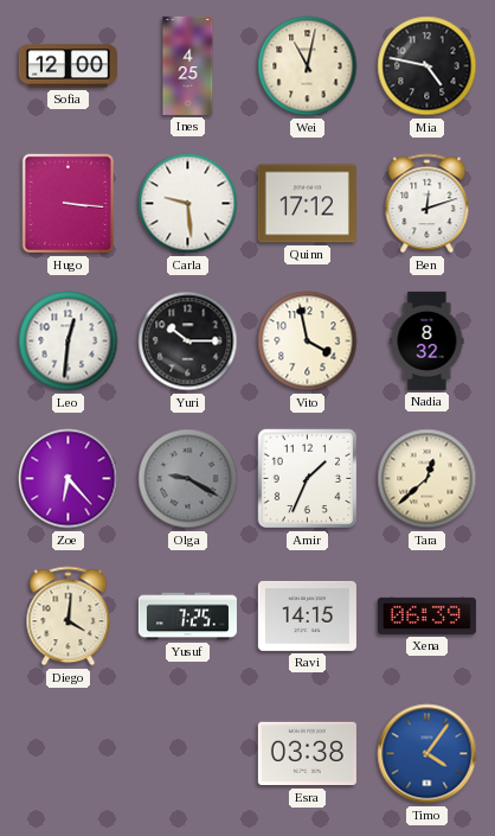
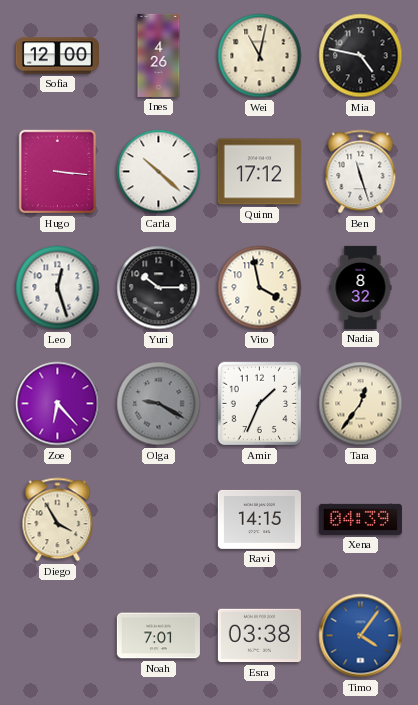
Ines: 4:25 -> 4:26 (159, 55)
Carla: 9:29 -> 10:22 (159, 172)
Ben: 12:12 -> 11:27 (361, 172)
Leo: 12:31 -> 12:27 (58, 288)
Tara: 12:38 -> 12:36 (361, 404)
Diego: 4:01 -> 3:55 (58, 520)
Yusuf: 7:25 -> none (187, 617)
Xena: 06:39 -> 04:39 (360, 519)
Noah: none -> 7:01 (158, 636)
